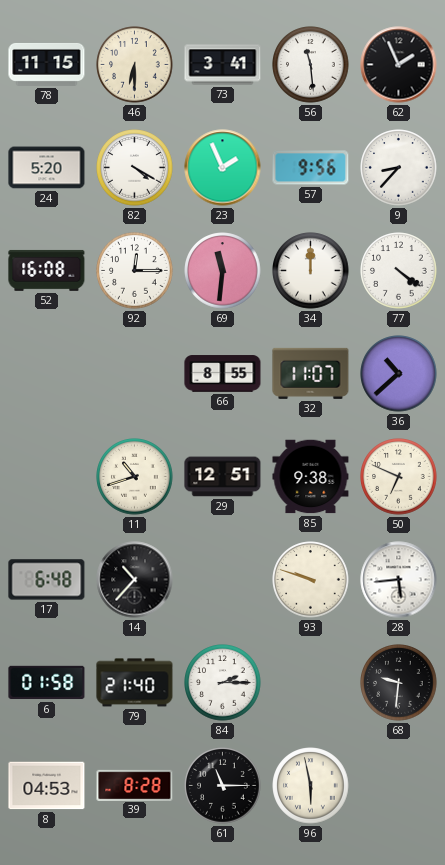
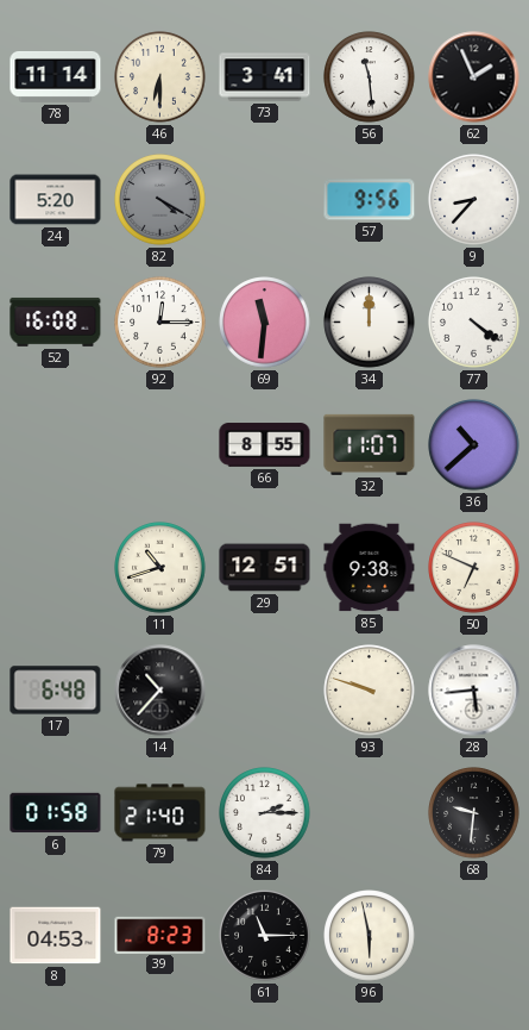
78: 11:15 -> 11:14 (56, 76)
82 dial: white -> grey (160, 200)
23: 1:56 -> none (223, 168)
39: 8:28 -> 8:23 (160, 935)
